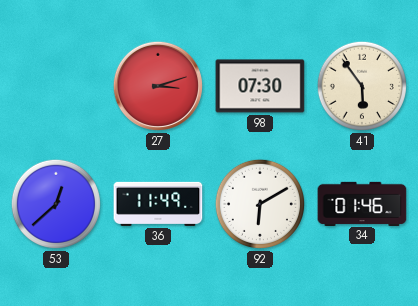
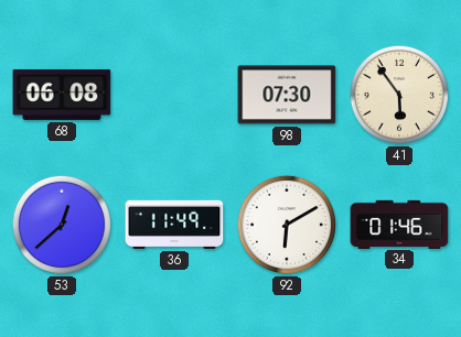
68: none -> 06:08 (62, 95)
27: 3:12 -> none (158, 86)
